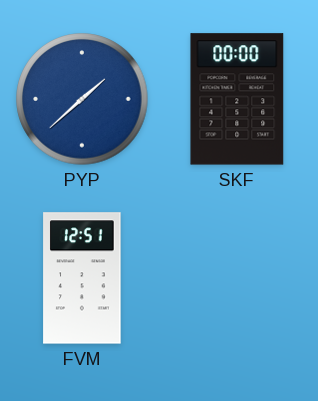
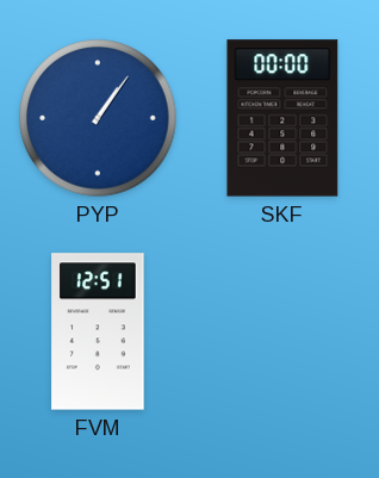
PYP: 1:38 -> 1:06 (98, 118)
